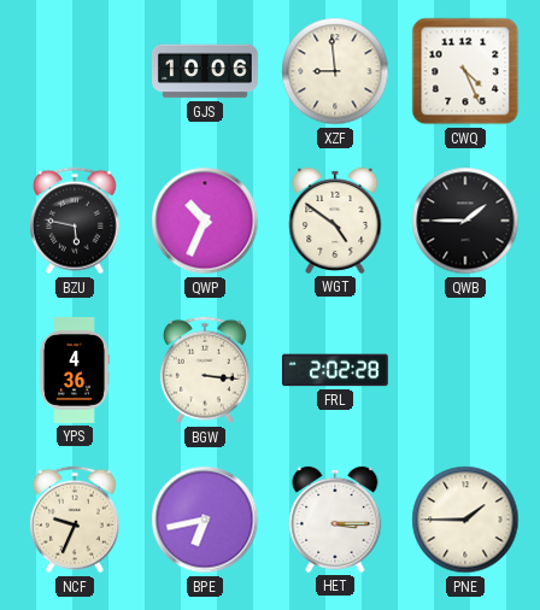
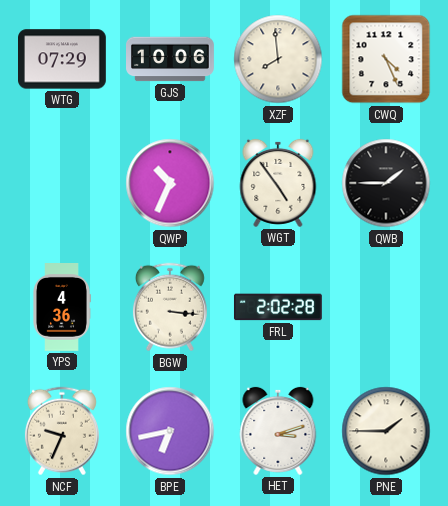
WTG: none -> 07:29 (63, 59)
XZF: 8:59 -> 7:59 (278, 59)
BZU: 5:47 -> none (75, 221)
WGT: 4:51 -> 4:54 (278, 183)
HET: 3:15 -> 3:12 (278, 431)
